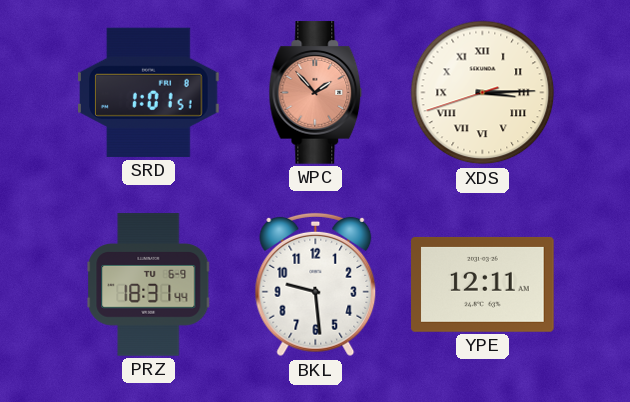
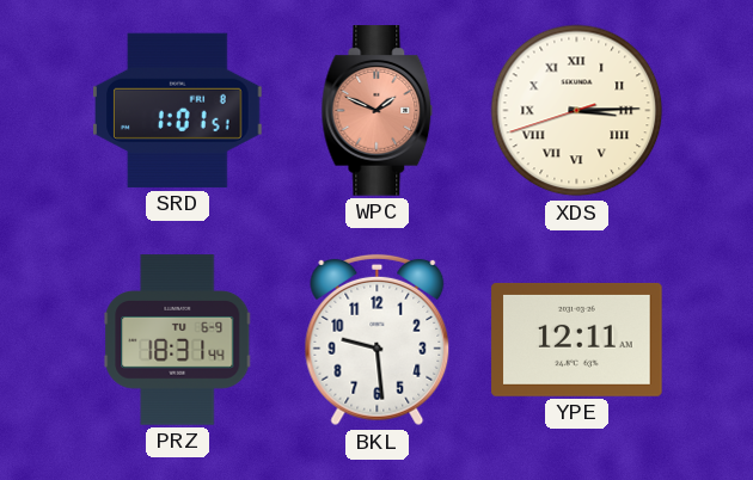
WPC: 1:53 -> 1:49 (378, 111)
